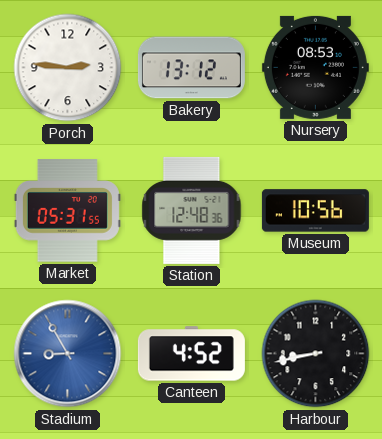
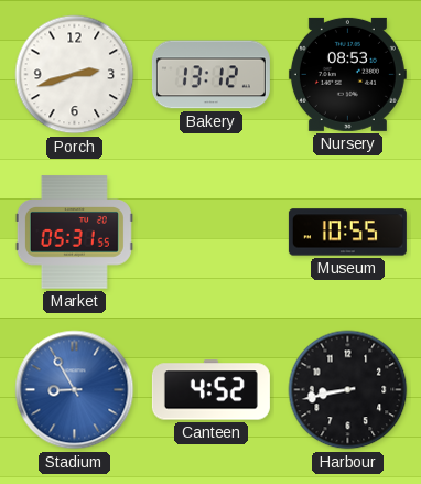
Porch: 2:46 -> 2:42 (75, 75)
Station: 12:48 -> none (192, 210)
Museum: 10:56 -> 10:55 (347, 233)
